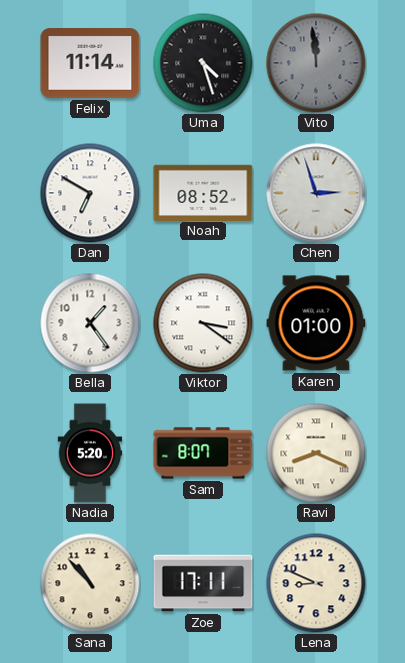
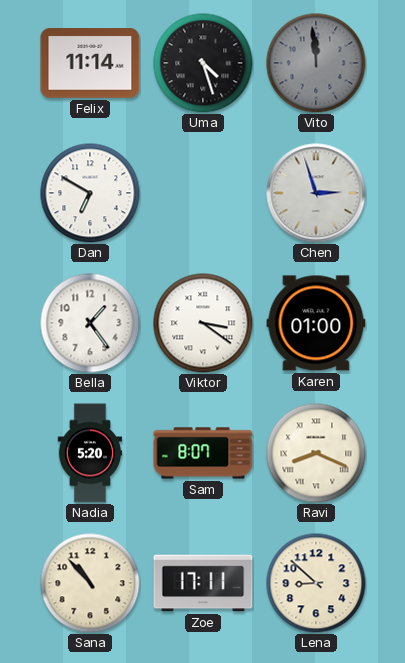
Noah: 08:52 -> none (203, 192)
Lena: 8:49 -> 8:52 (316, 583)
